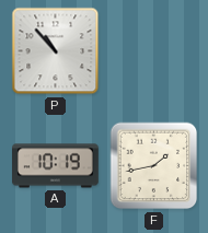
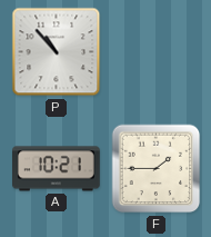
A: 10:19 -> 10:21 (57, 169)
F: 1:43 -> 1:45 (157, 169)
